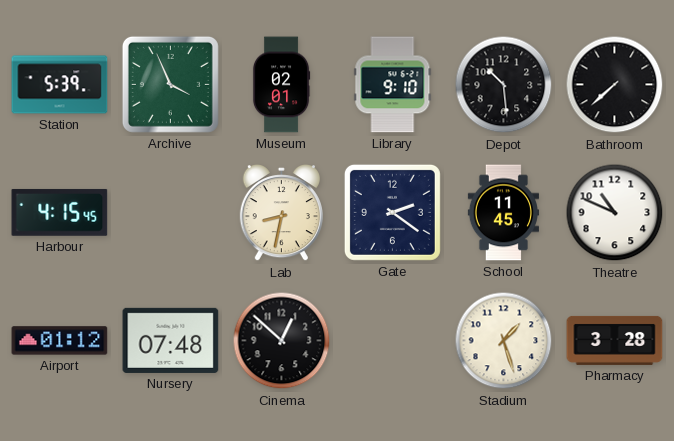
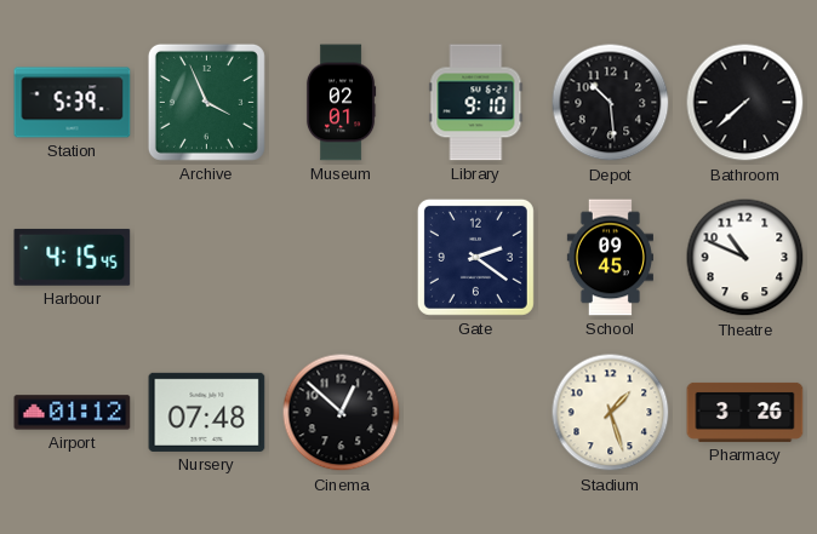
Lab: 8:32 -> none (281, 214)
School: 11:45 -> 09:45 (610, 258)
Pharmacy: 3:28 -> 3:26 (745, 412)
